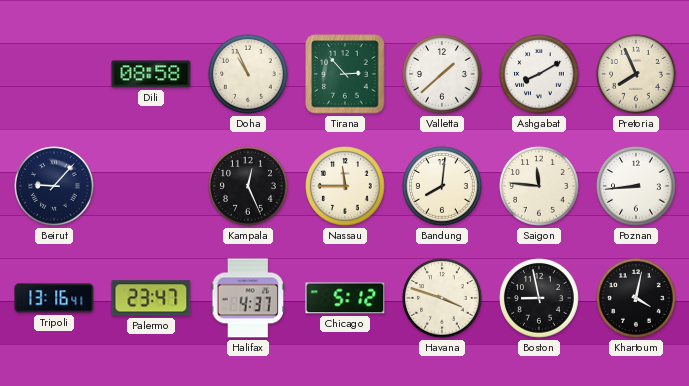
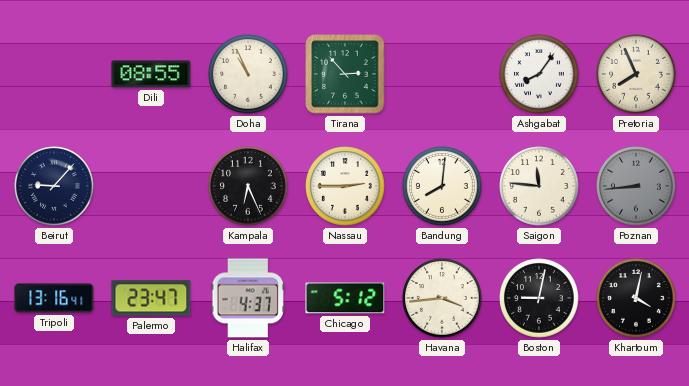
Dili: 08:58 -> 08:55 (151, 74)
Valletta: 1:38 -> none (442, 74)
Ashgabat: 8:10 -> 8:06 (539, 74)
Kampala: 12:26 -> 6:26 (248, 186)
Nassau: 11:45 -> 2:45 (345, 186)
Poznan dial: white -> grey (636, 186)
Havana: 3:48 -> 3:44 (442, 298)
Boston: 8:58 -> 9:02 (539, 298)
